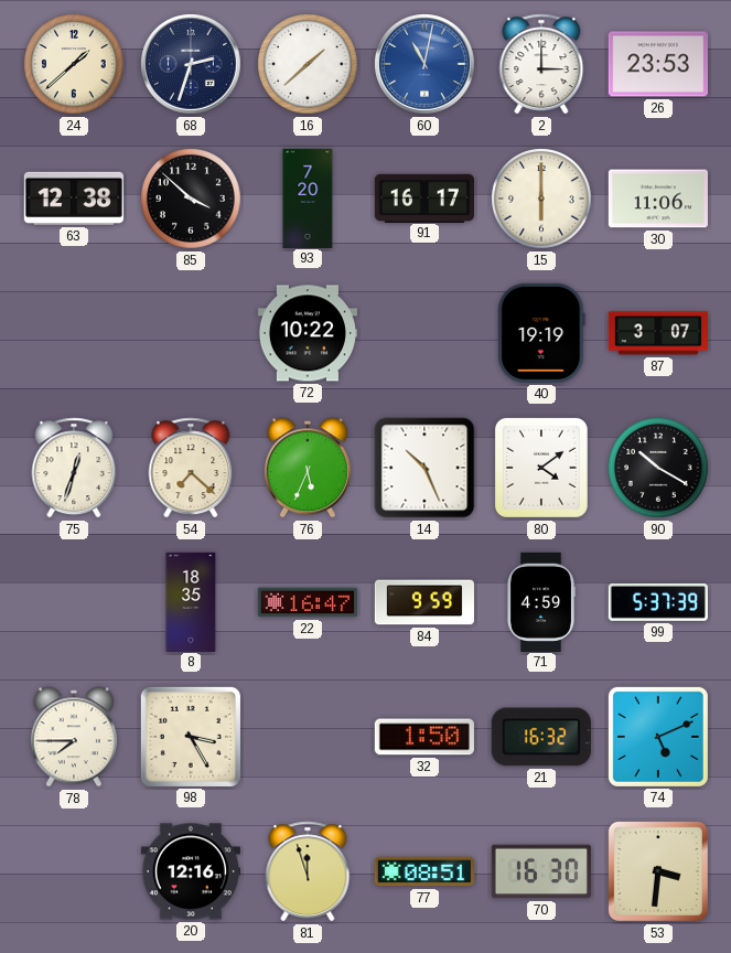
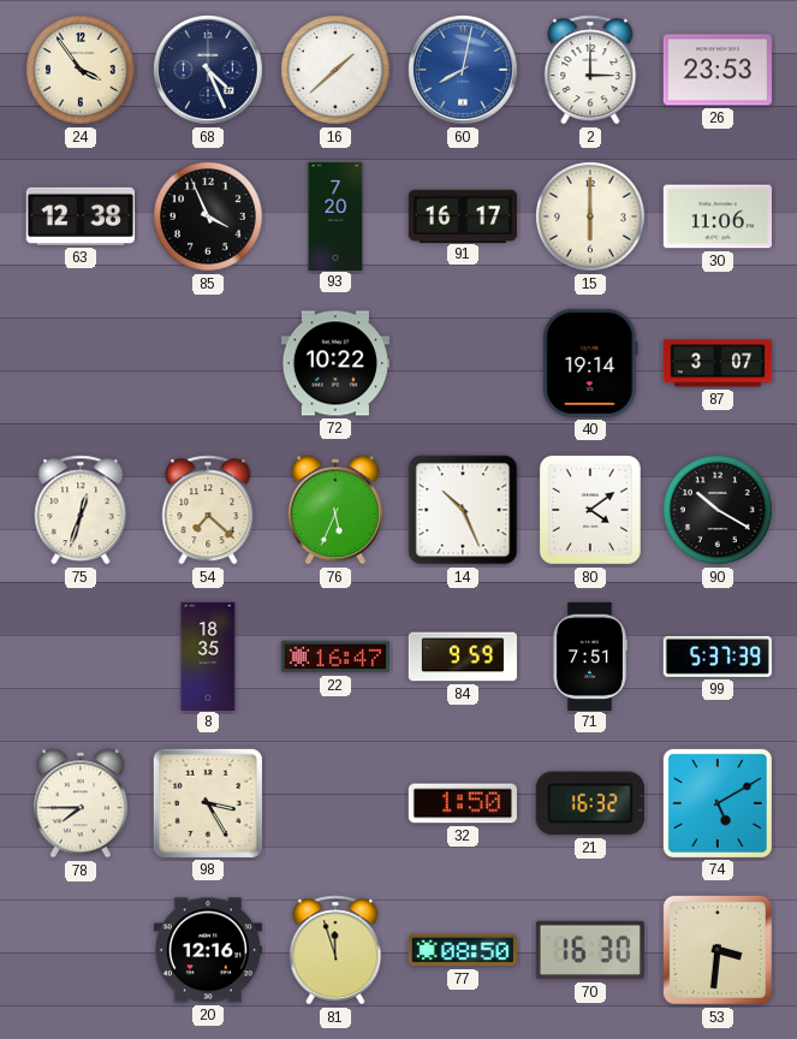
24: 1:38 -> 3:54 (81, 70)
68: 2:33 -> 4:26 (209, 71)
60: 11:02 -> 8:02 (464, 71)
85: 3:52 -> 3:56 (208, 216)
40: 19:19 -> 19:14 (590, 363)
71: 4:59 -> 7:51 (590, 655)
74: 5:11 -> 5:10 (718, 803)
77: 08:51 -> 08:50 (463, 950)
